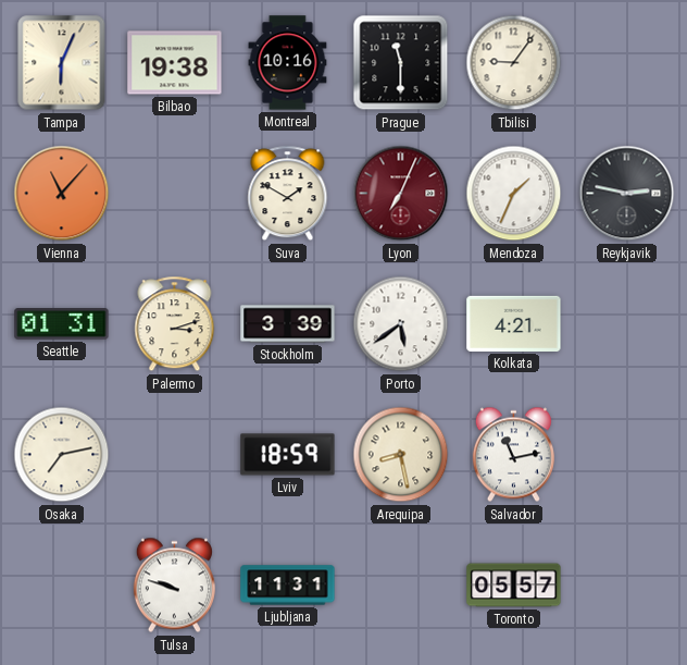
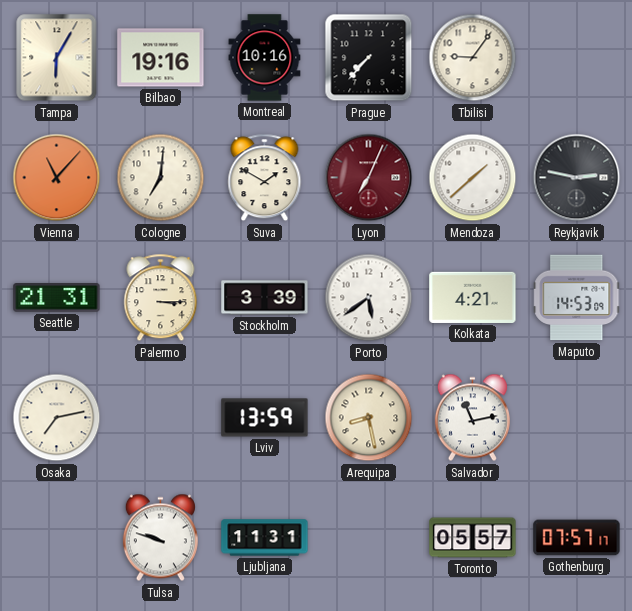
Tampa: 6:04 -> 6:05 (57, 58)
Bilbao: 19:38 -> 19:16 (161, 58)
Prague: 11:30 -> 7:37 (369, 58)
Cologne: none -> 7:01 (161, 178)
Mendoza: 1:34 -> 1:38 (473, 178)
Seattle: 01:31 -> 21:31 (57, 298)
Palermo: 3:12 -> 3:15 (161, 298)
Maputo: none -> 14:53 (577, 298)
Lviv: 18:59 -> 13:59 (265, 418)
Gothenburg: none -> 07:57 (577, 538)
